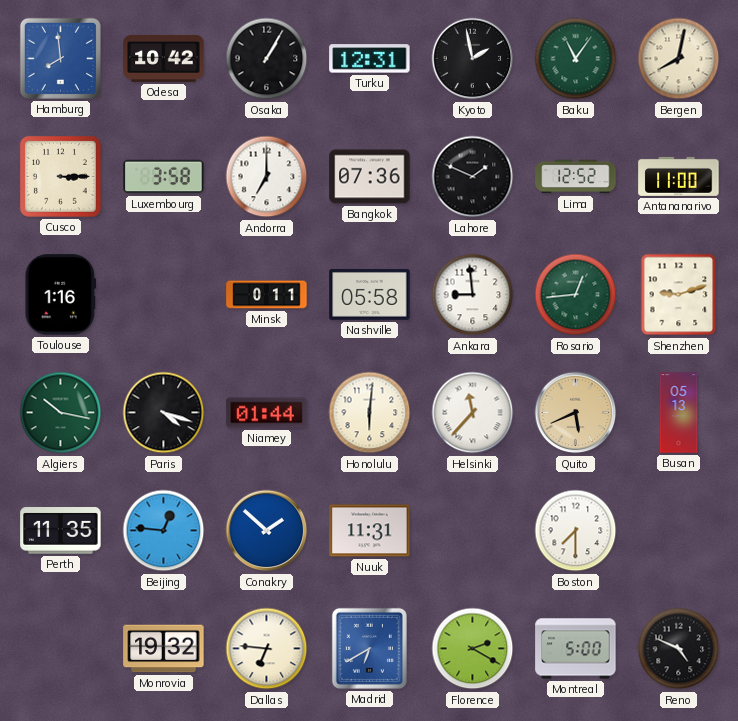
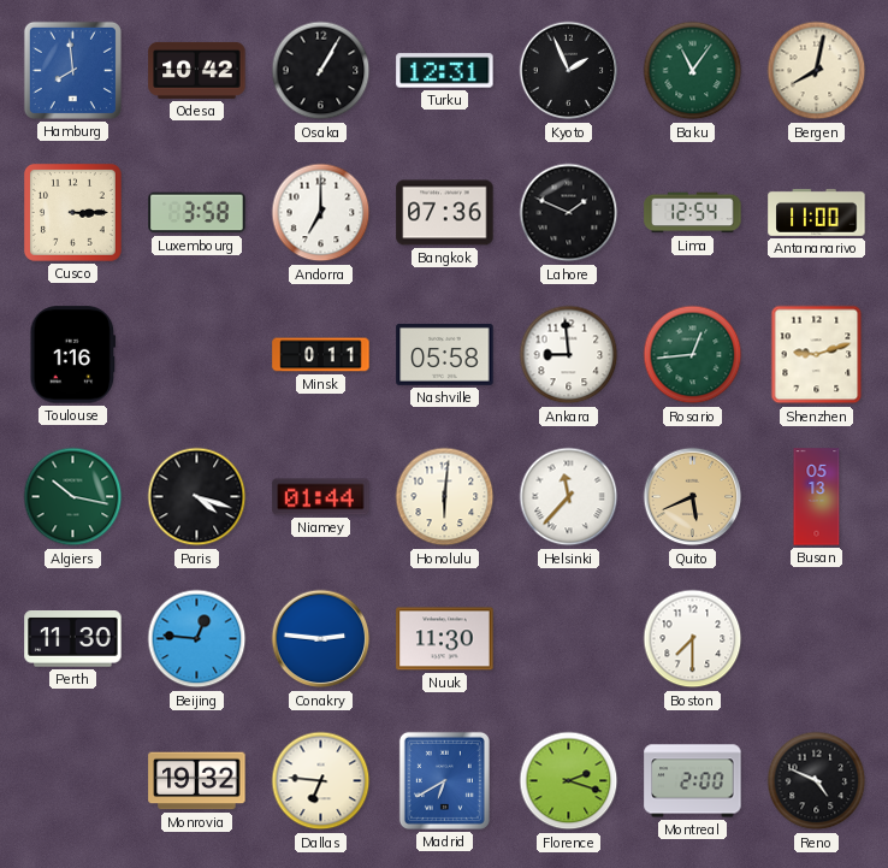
Kyoto: 1:58 -> 1:56 (569, 71)
Lima: 12:52 -> 12:54 (693, 213)
Perth: 11:35 -> 11:30 (73, 639)
Conakry: 1:52 -> 2:46 (321, 639)
Nuuk: 11:31 -> 11:30 (445, 639)
Florence: 2:20 -> 2:18 (569, 781)
Montreal: 5:00 -> 2:00 (693, 781)
